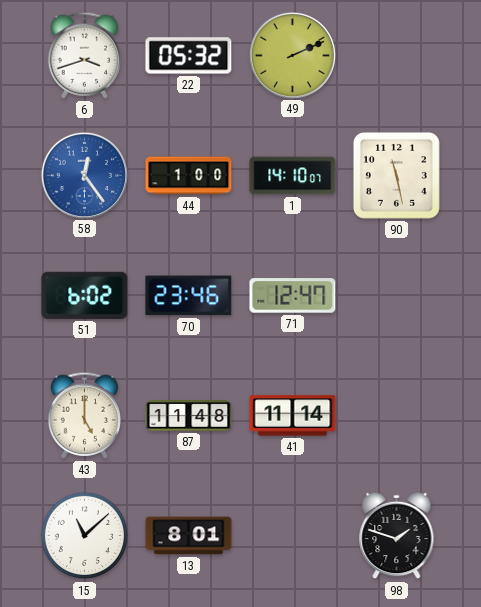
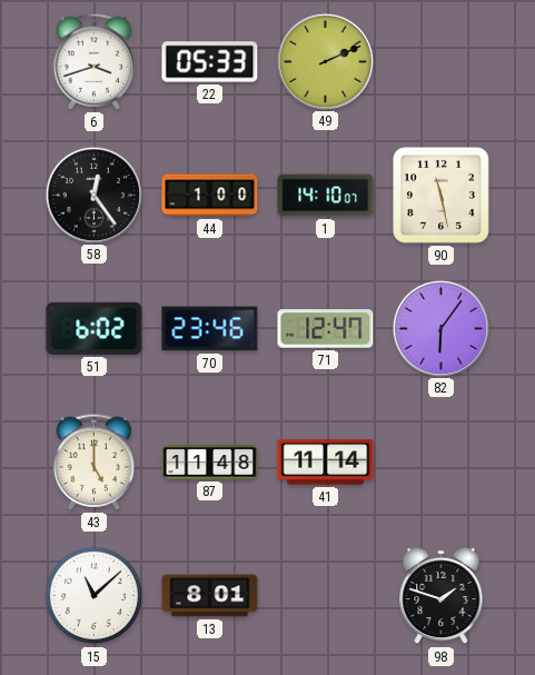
22: 05:32 -> 05:33 (210, 62)
58 dial: blue -> black (93, 195)
82: none -> 6:06 (440, 328)
